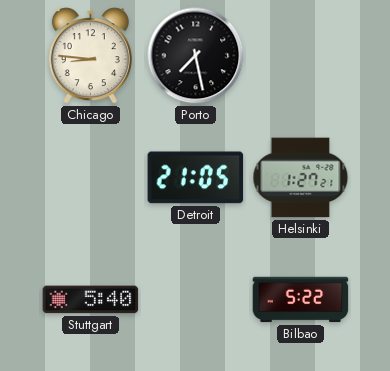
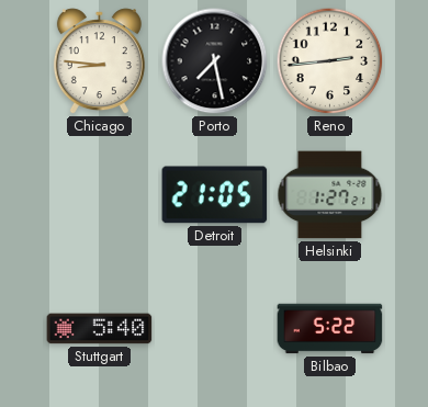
Reno: none -> 2:44 (330, 61)
